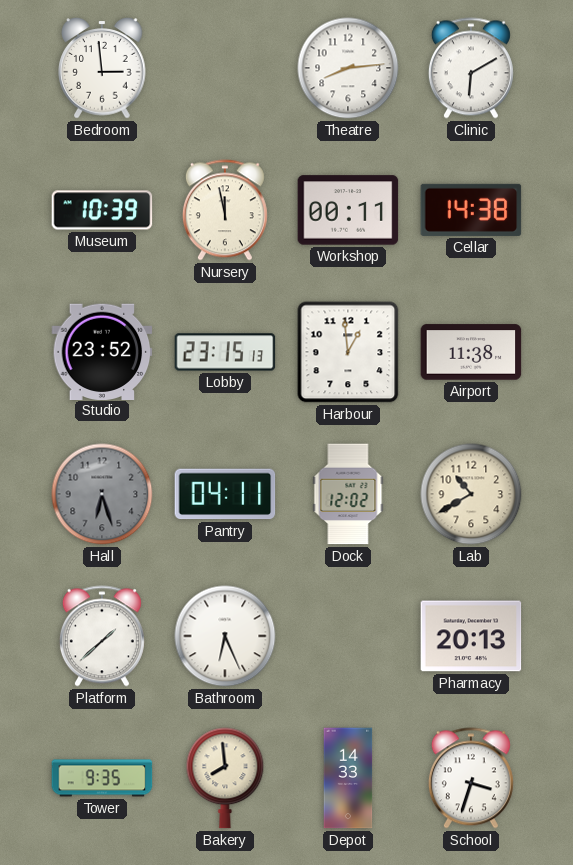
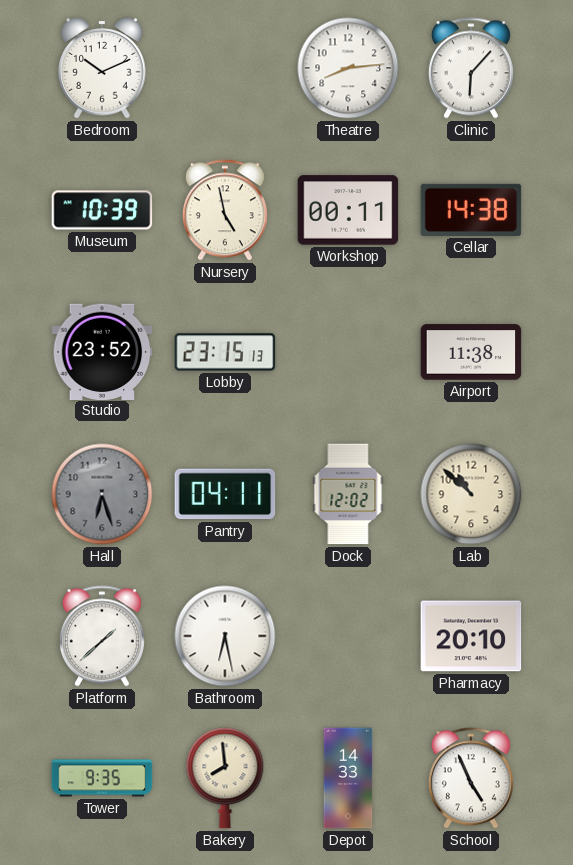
Bedroom: 2:59 -> 10:11 (102, 68)
Clinic: 6:10 -> 6:07 (471, 68)
Nursery: 11:58 -> 4:58 (225, 210)
Harbour: 12:59 -> none (348, 352)
Lab: 10:40 -> 10:52 (471, 494)
Bathroom: 6:26 -> 6:28 (225, 636)
Pharmacy: 20:13 -> 20:10 (471, 636)
School: 3:33 -> 4:56 (471, 778)
